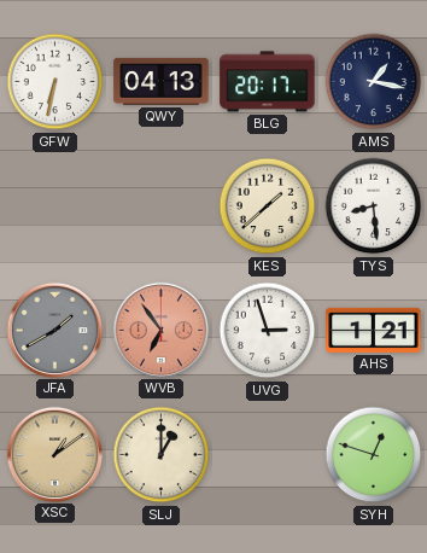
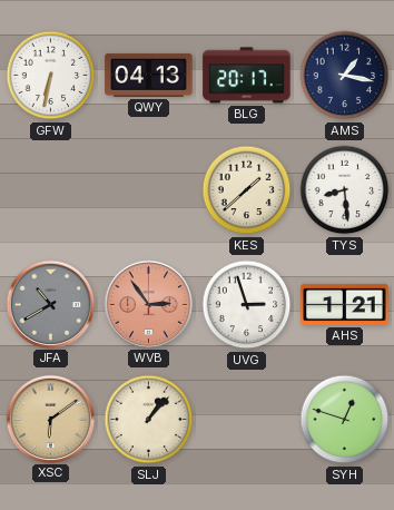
JFA: 1:40 -> 10:40 (50, 304)
WVB: 6:54 -> 2:54 (148, 304)
XSC: 1:09 -> 6:09 (50, 419)
SLJ: 1:00 -> 1:07 (149, 420)
